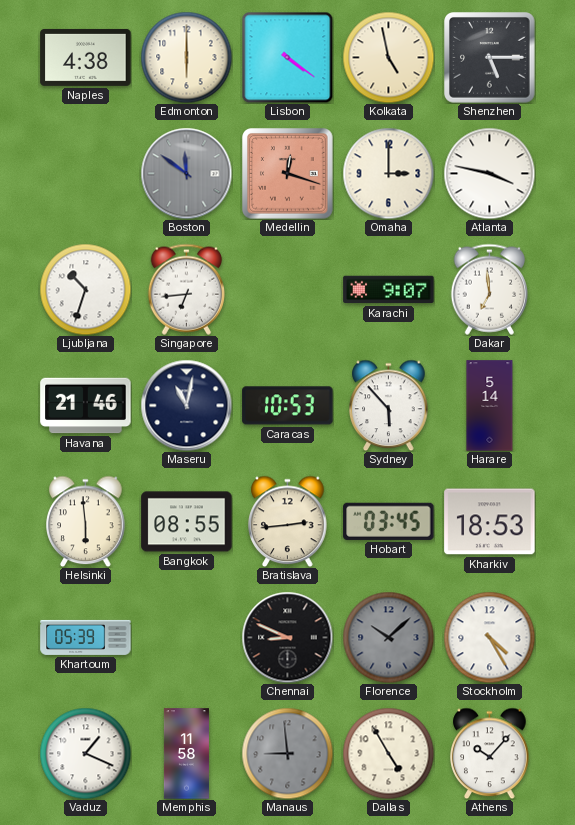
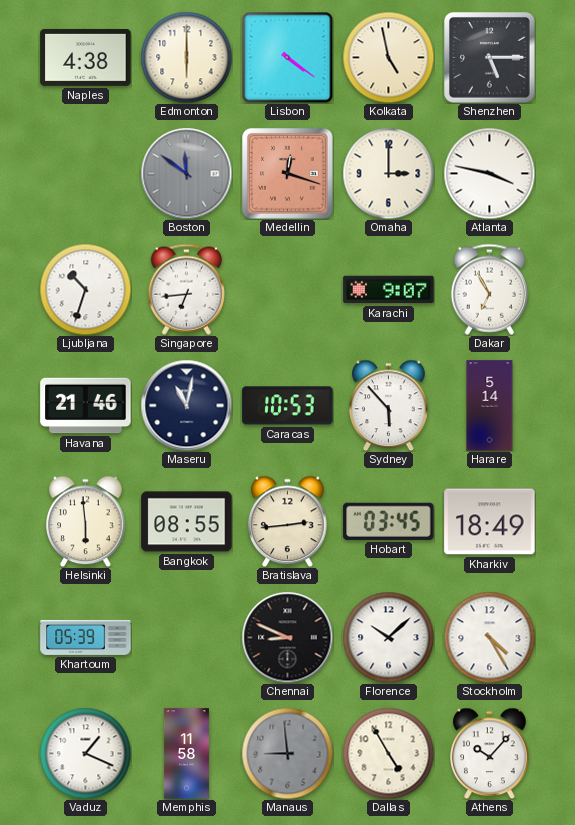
Dakar: 6:59 -> 6:55 (489, 289)
Kharkiv: 18:53 -> 18:49 (490, 522)
Florence dial: grey -> white (388, 637)
